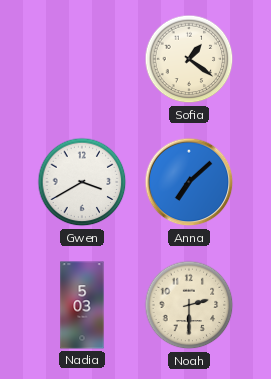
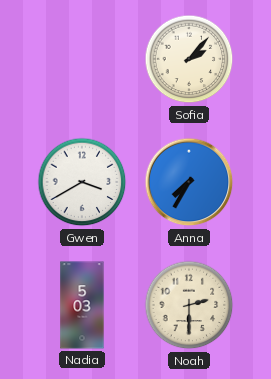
Sofia: 1:21 -> 2:07 (189, 59)
Anna: 7:08 -> 7:35 (189, 182)
